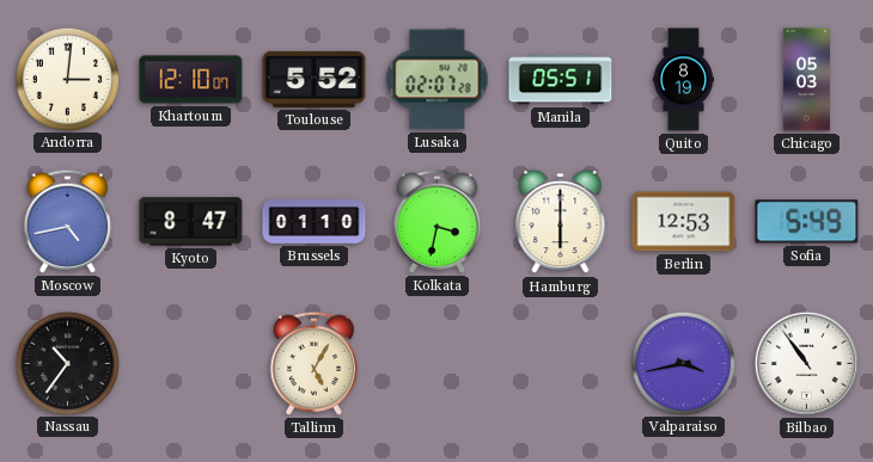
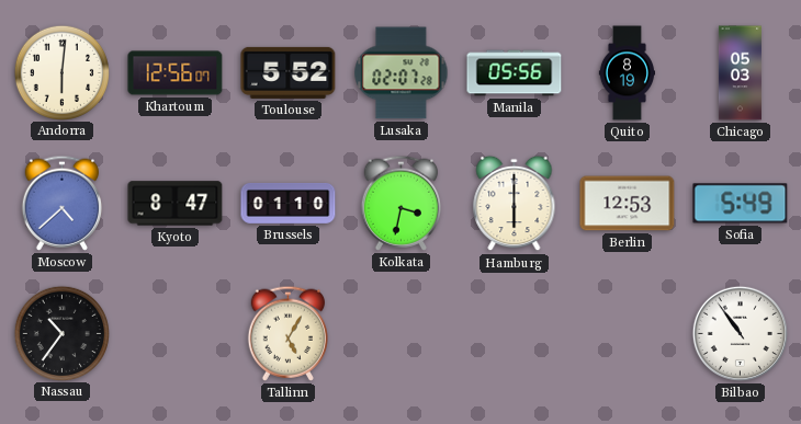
Andorra: 3:01 -> 6:01 (61, 72)
Khartoum: 12:10 -> 12:56 (176, 73)
Manila: 05:51 -> 05:56 (515, 73)
Moscow: 4:43 -> 4:38 (61, 203)
Valparaiso: 3:43 -> none (683, 363)
